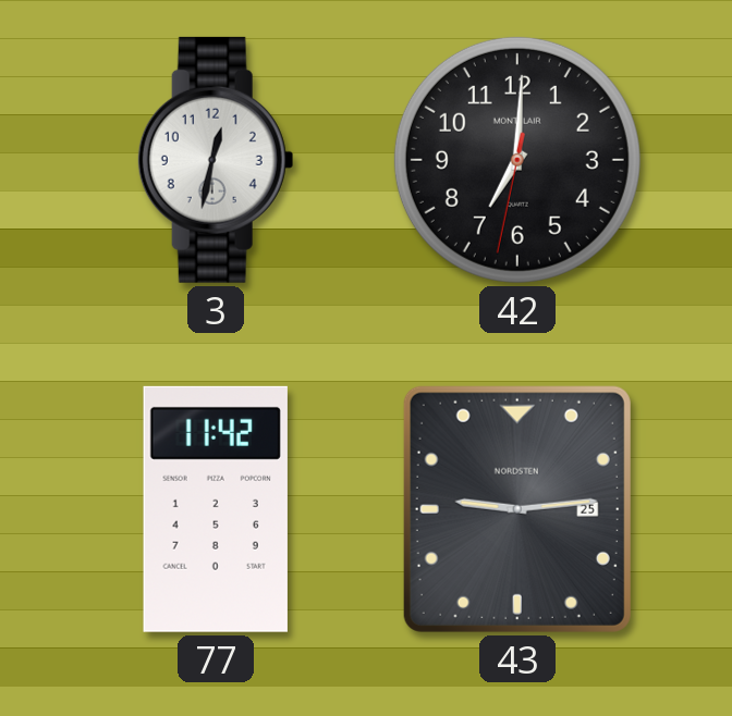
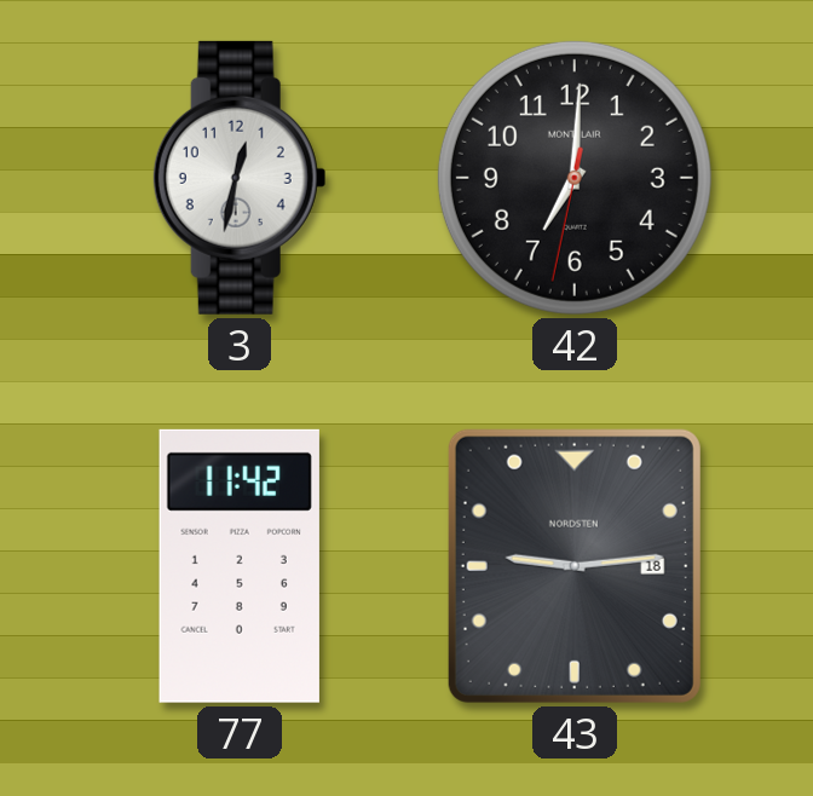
43 date: 25 -> 18 (575, 566)
